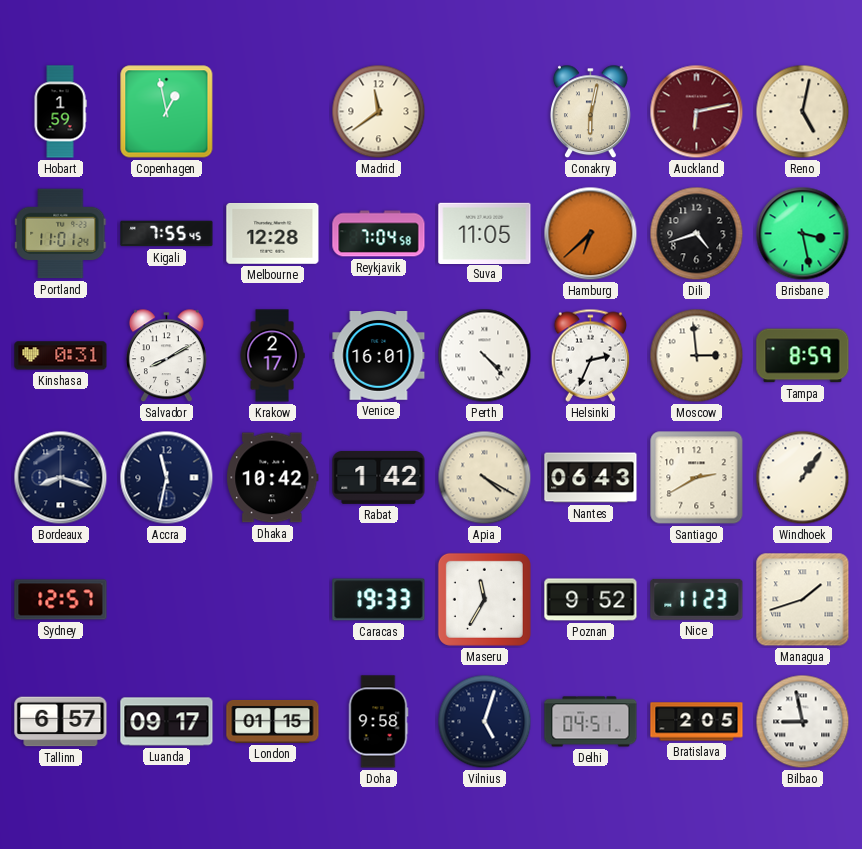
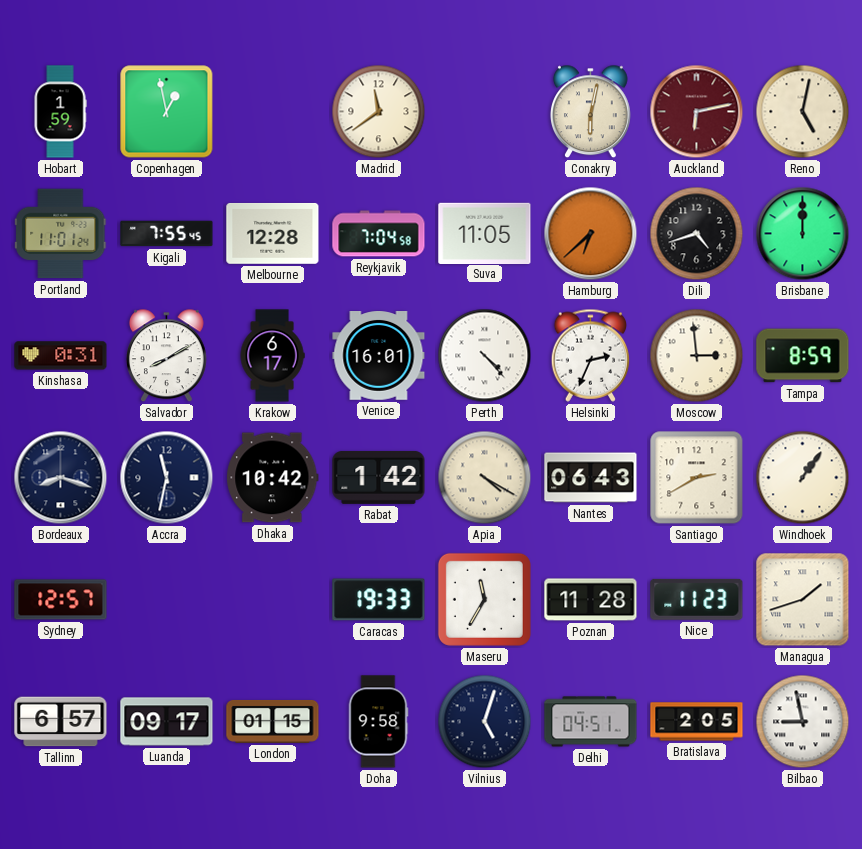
Brisbane: 3:28 -> 12:00 (803, 234)
Krakow: 2:17 -> 6:17 (272, 356)
Poznan: 9:52 -> 11:28 (591, 600)
